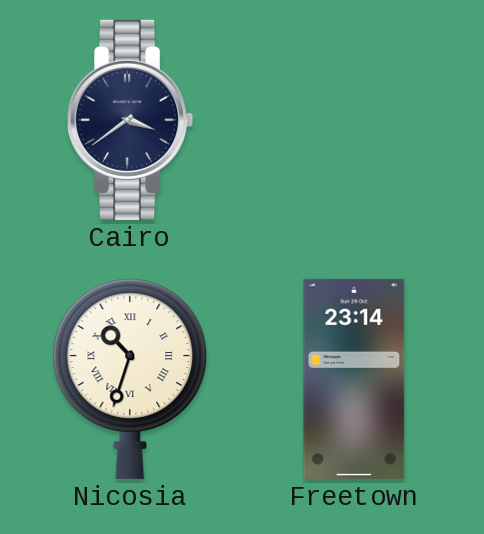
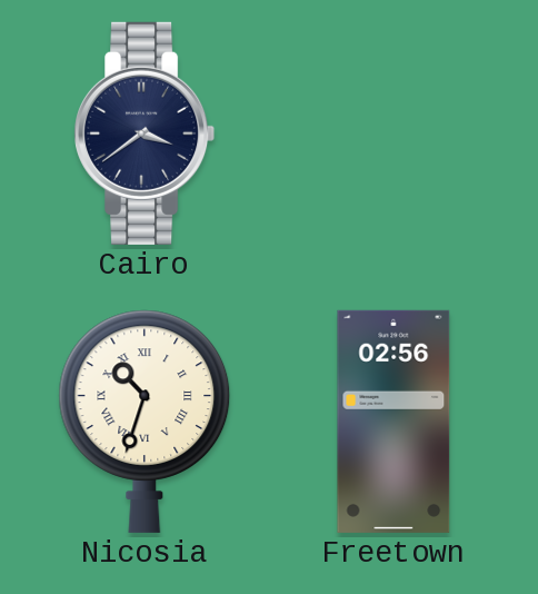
Freetown: 23:14 -> 02:56 (393, 422)
